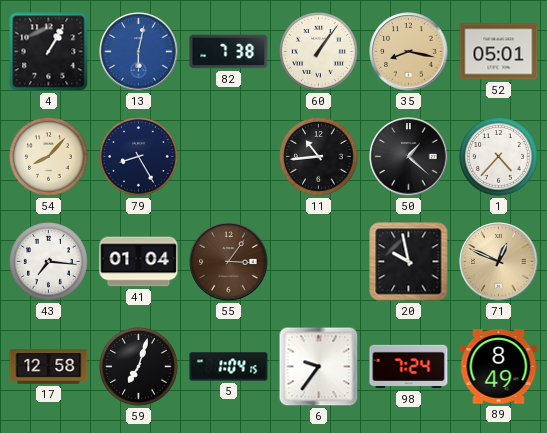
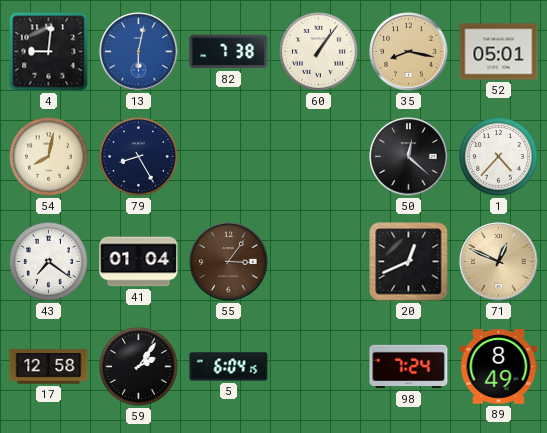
4: 1:05 -> 9:01 (49, 52)
54: 8:07 -> 8:02 (49, 157)
11: 10:44 -> none (319, 157)
50: 1:22 -> 12:22 (409, 157)
43: 7:16 -> 7:21 (49, 262)
20: 9:58 -> 12:41 (409, 262)
59: 7:03 -> 2:06 (139, 367)
5: 1:04 -> 6:04 (229, 367)
6: 9:36 -> none (319, 367)
